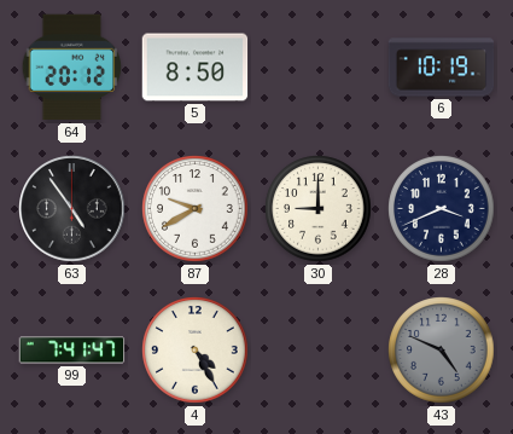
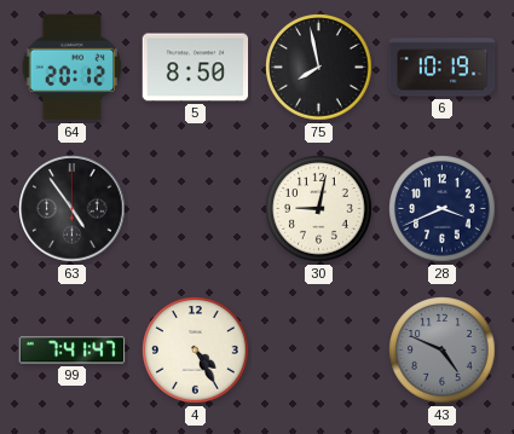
75: none -> 7:58 (319, 68)
87: 9:40 -> none (196, 209)
30: 9:00 -> 9:02 (319, 209)
